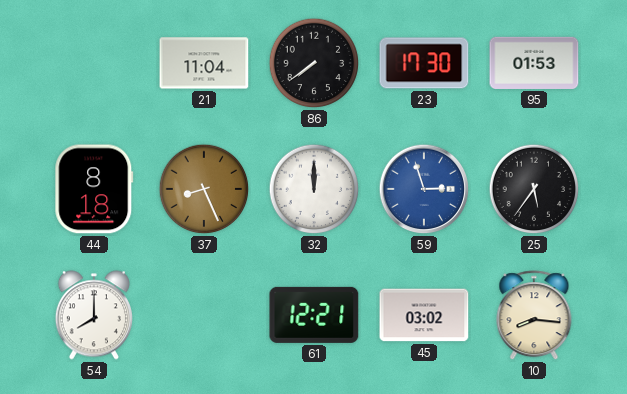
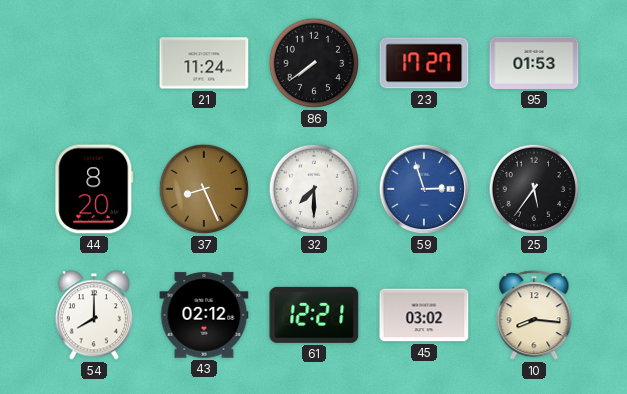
21: 11:04 -> 11:24 (204, 63)
23: 17:30 -> 17:27 (424, 63)
44: 8:18 -> 8:20 (94, 189)
32: 12:00 -> 7:30 (314, 189)
43: none -> 02:12 (204, 315)
